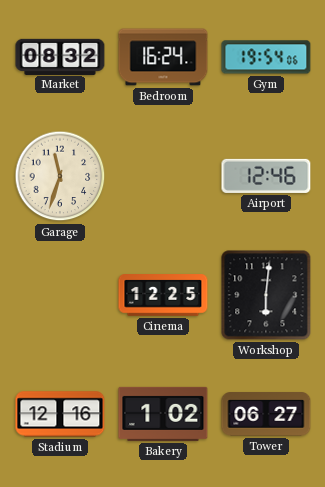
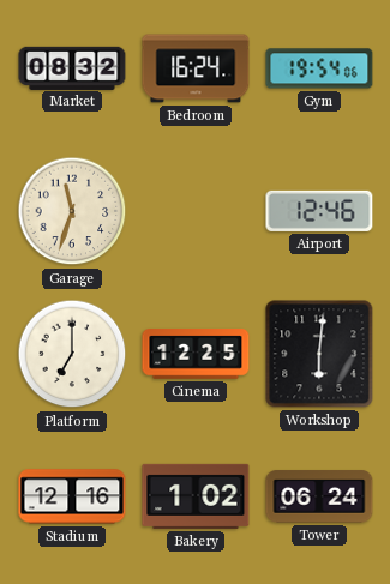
Platform: none -> 7:00 (72, 354)
Tower: 06:27 -> 06:24 (319, 496)
